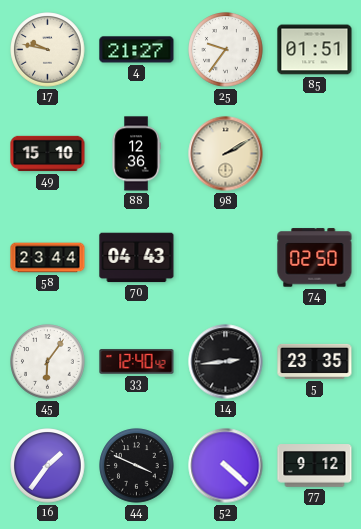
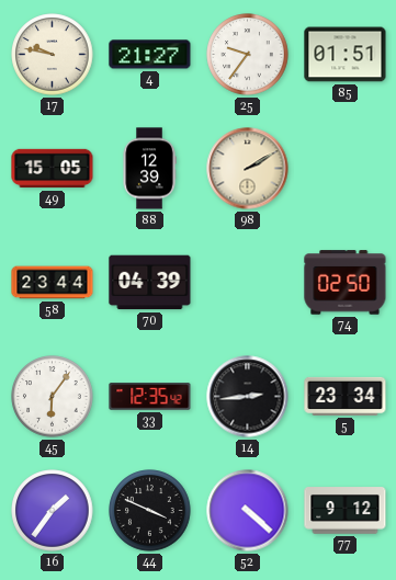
49: 15:10 -> 15:05 (53, 169)
88: 12:36 -> 12:39 (149, 169)
70: 04:43 -> 04:39 (150, 283)
33: 12:40 -> 12:35 (150, 397)
5: 23:35 -> 23:34 (346, 396)
